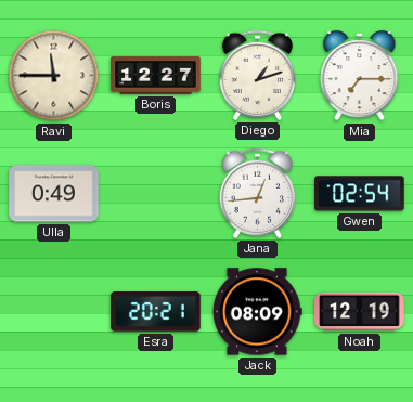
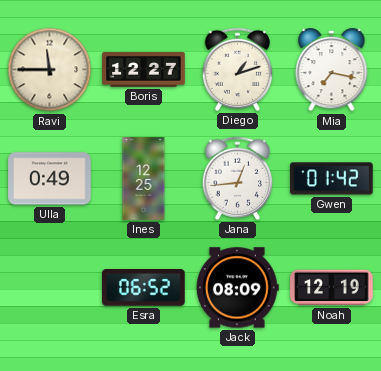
Mia: 7:15 -> 7:17 (332, 70)
Ines: none -> 12:25 (144, 179)
Gwen: 02:54 -> 01:42 (332, 179)
Esra: 20:21 -> 06:52 (144, 288)
